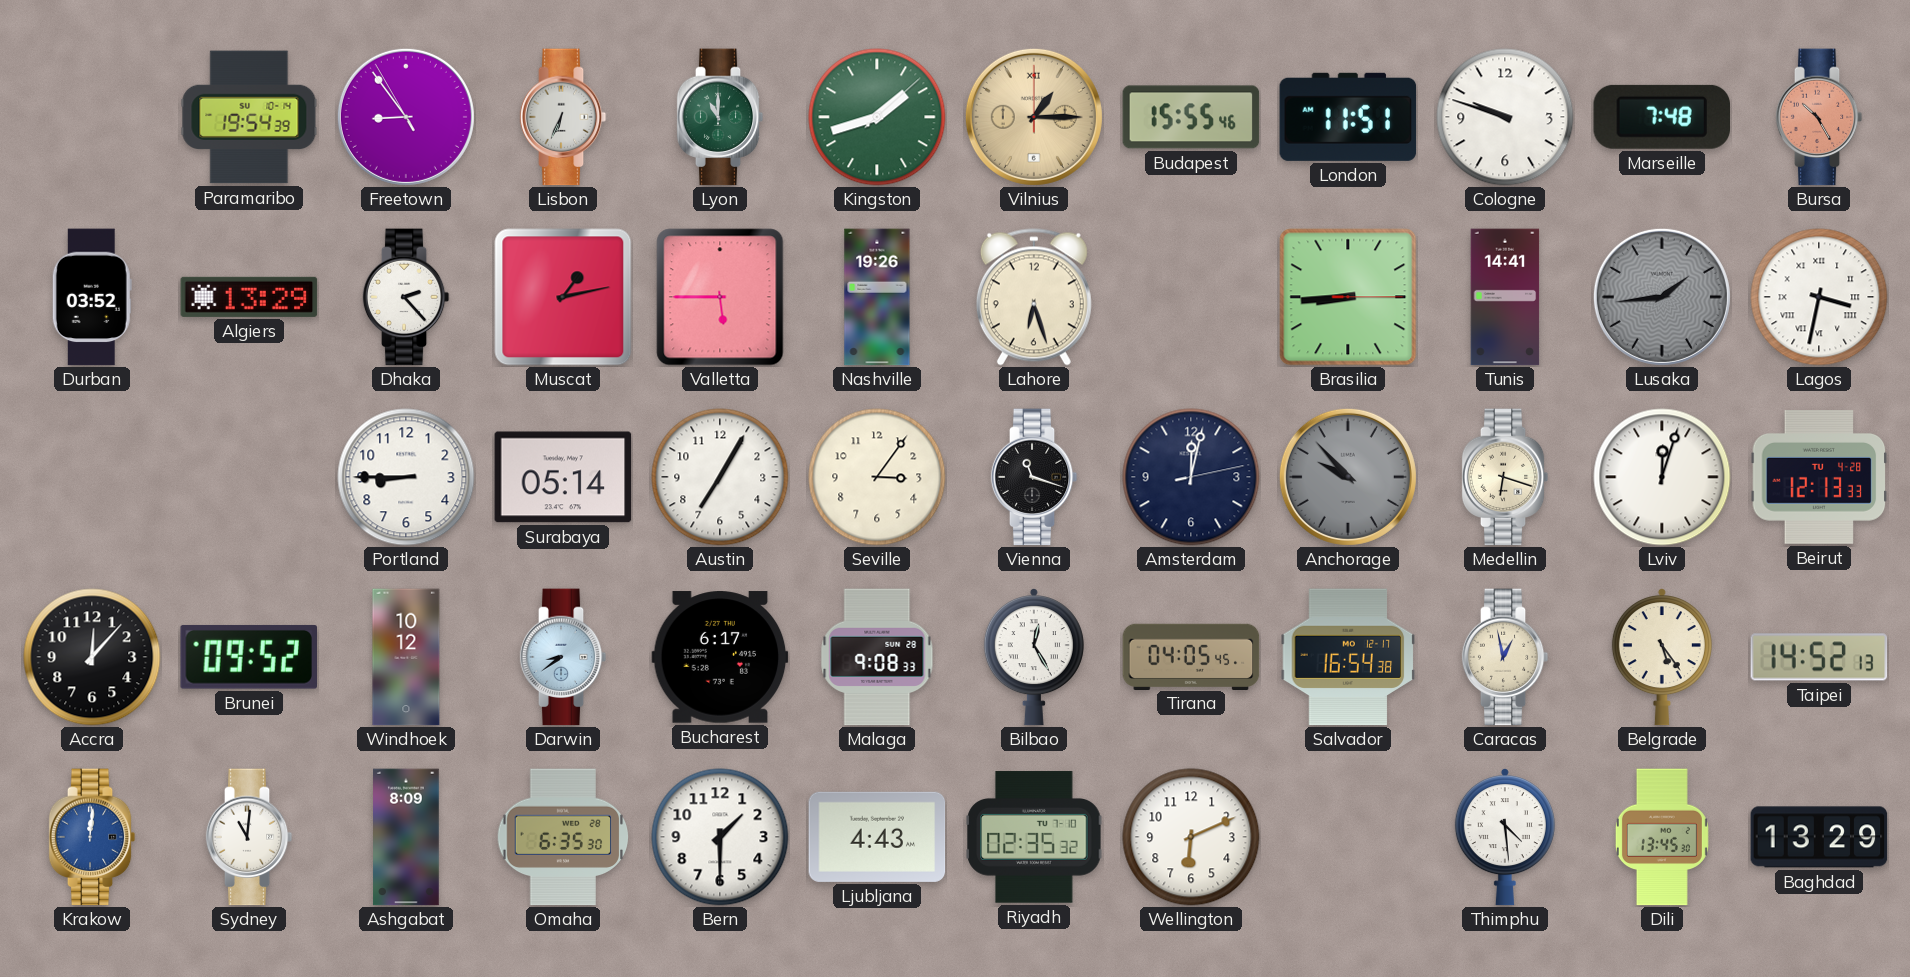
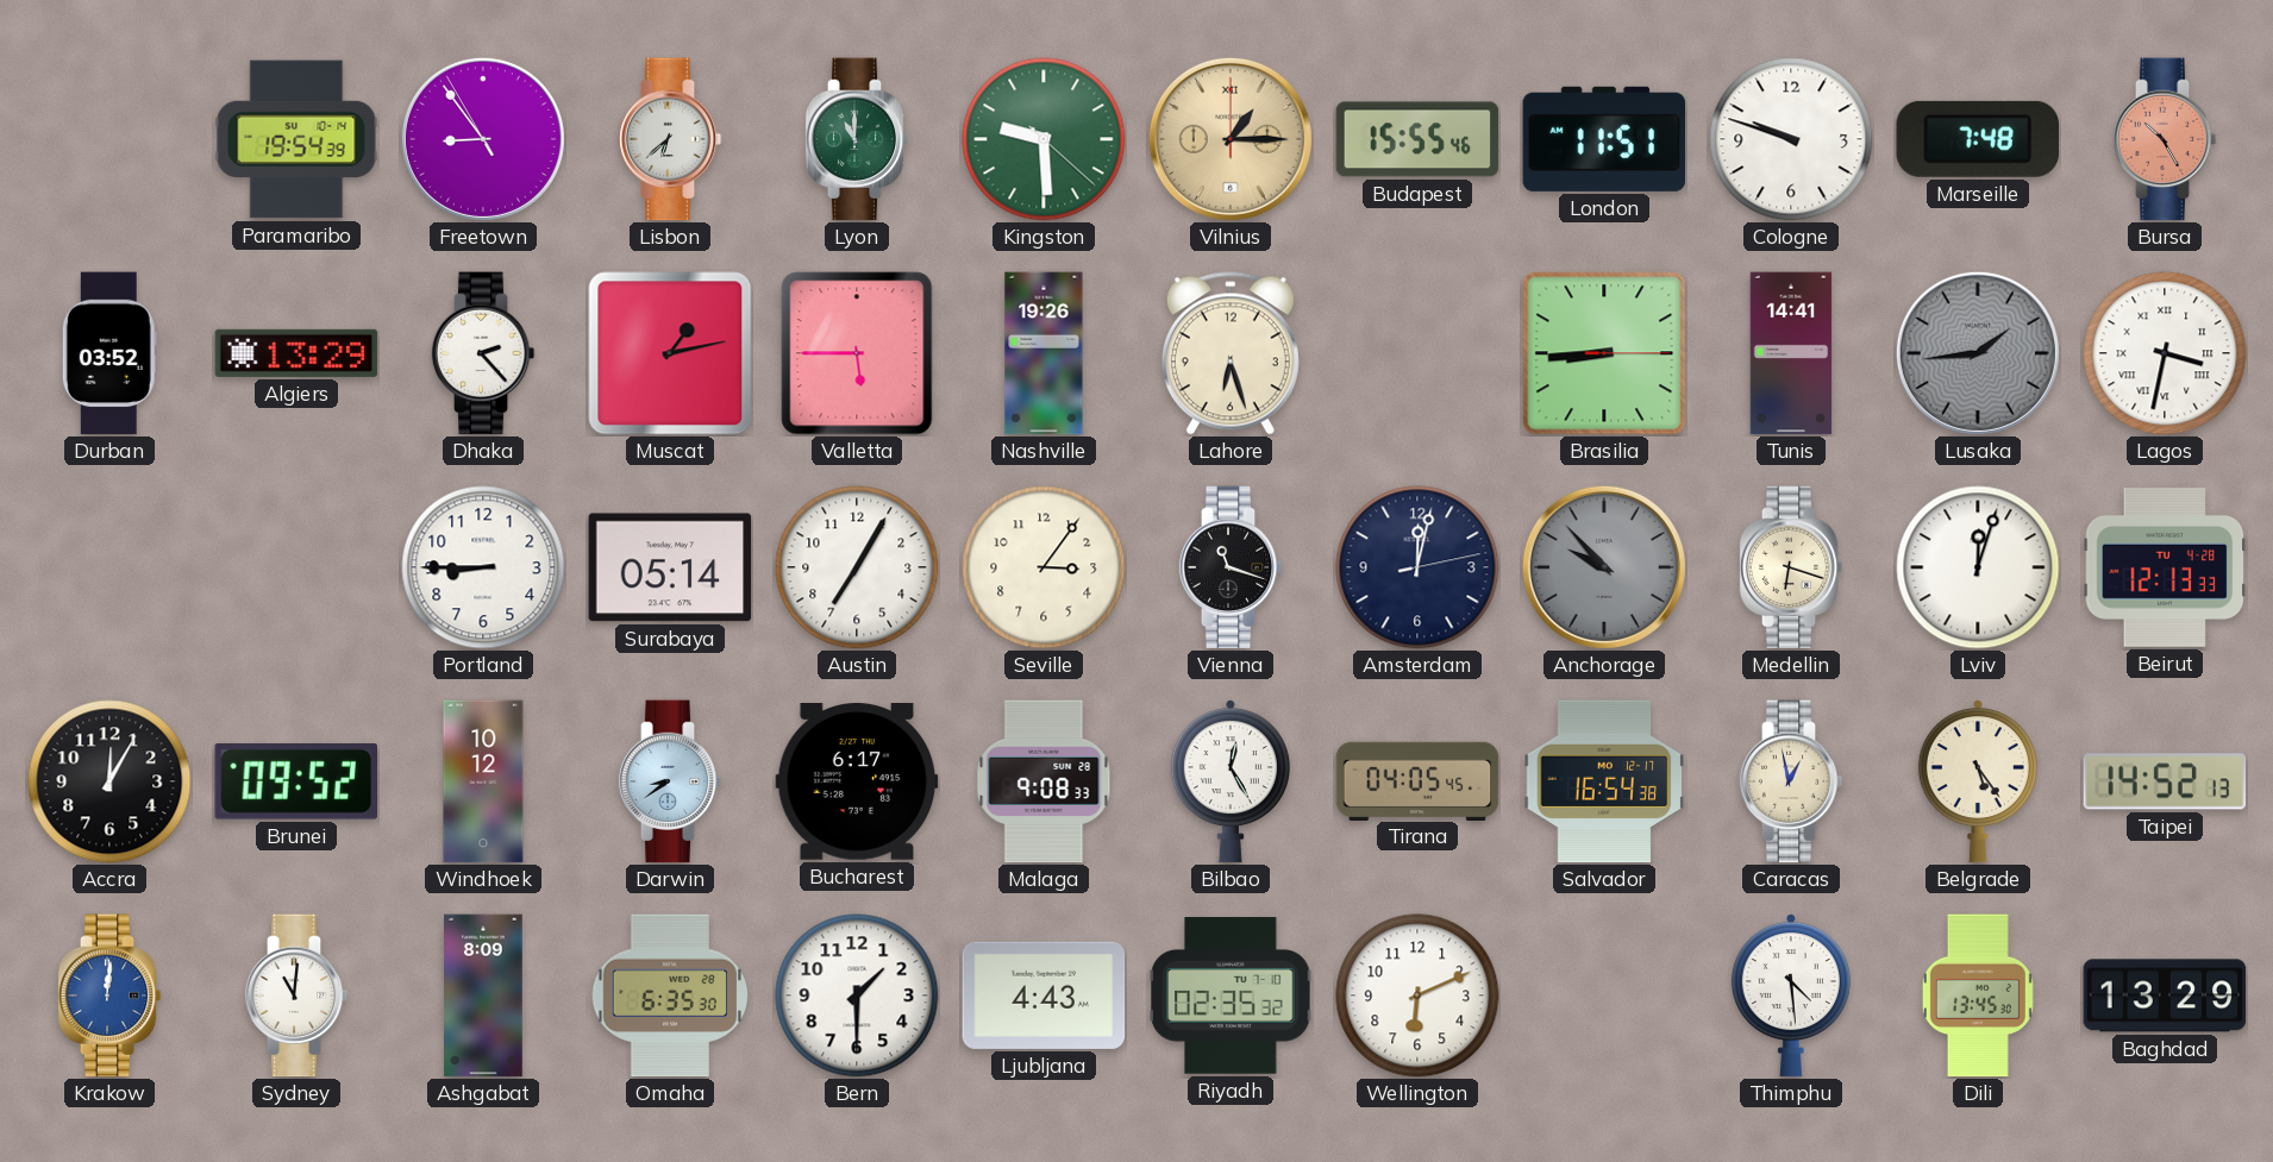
Lisbon: 6:34 -> 6:38 (670, 139)
Kingston: 1:42 -> 9:29 (1044, 139)
Accra: 12:07 -> 12:05 (109, 781)
